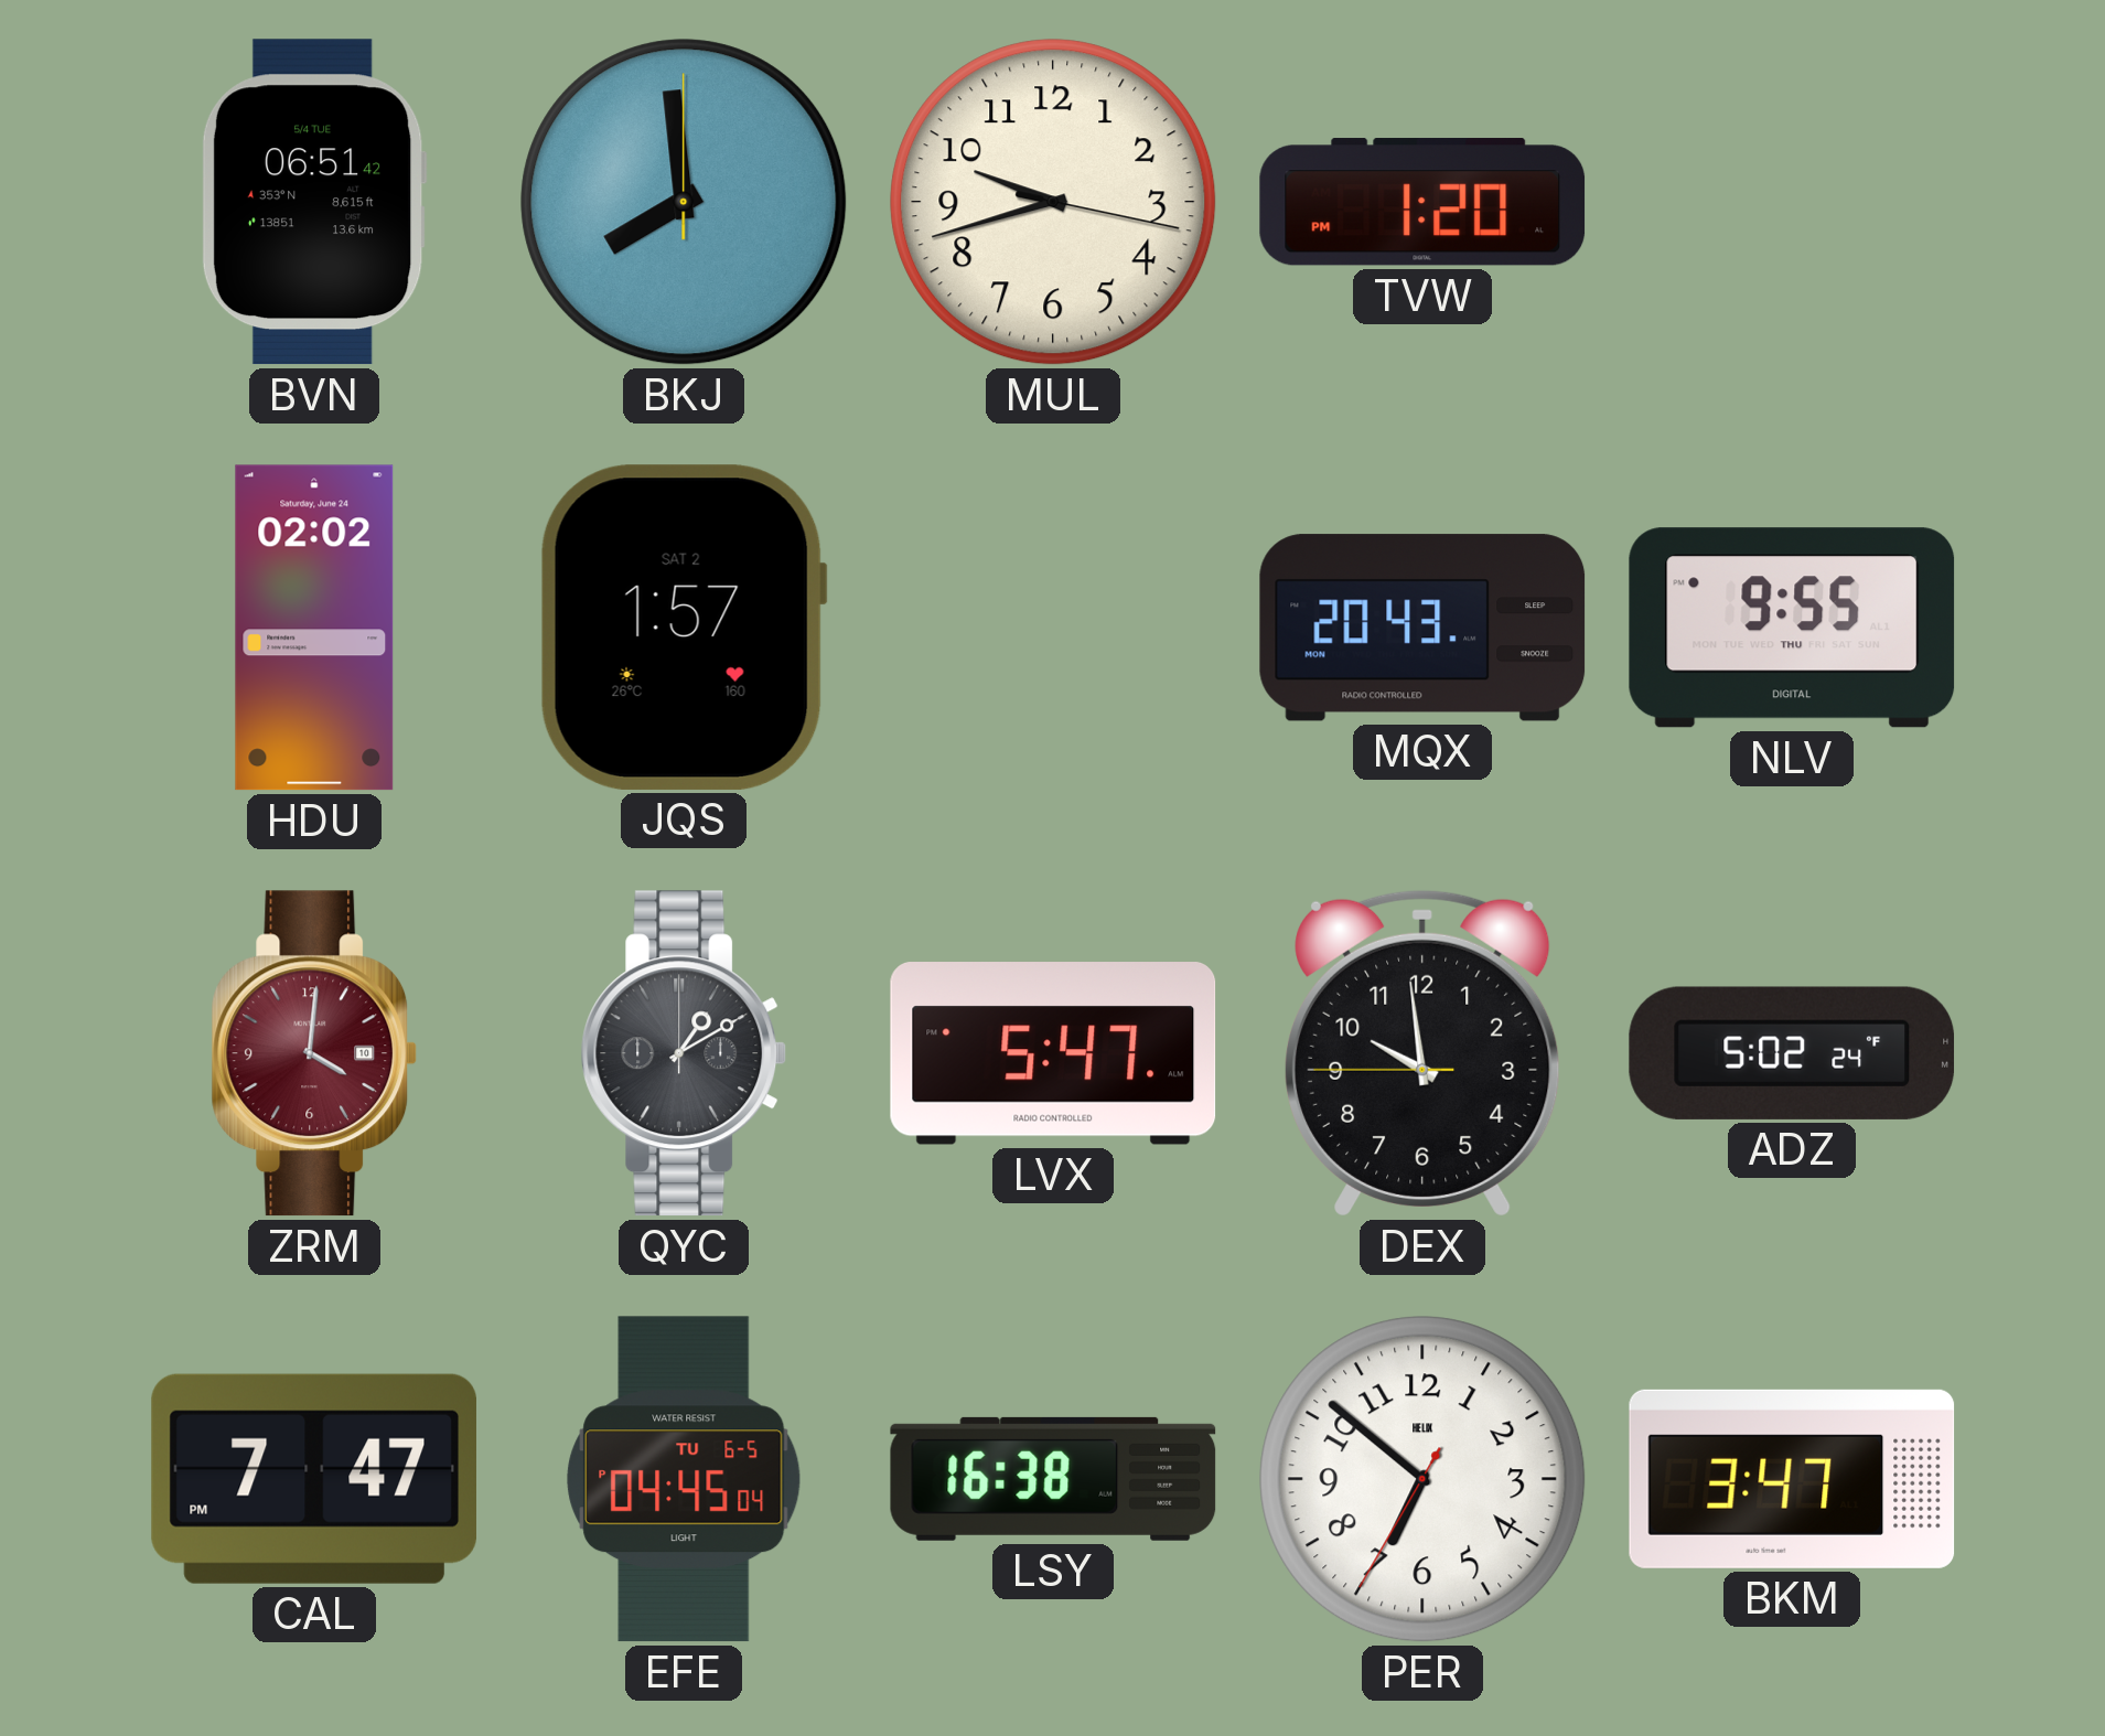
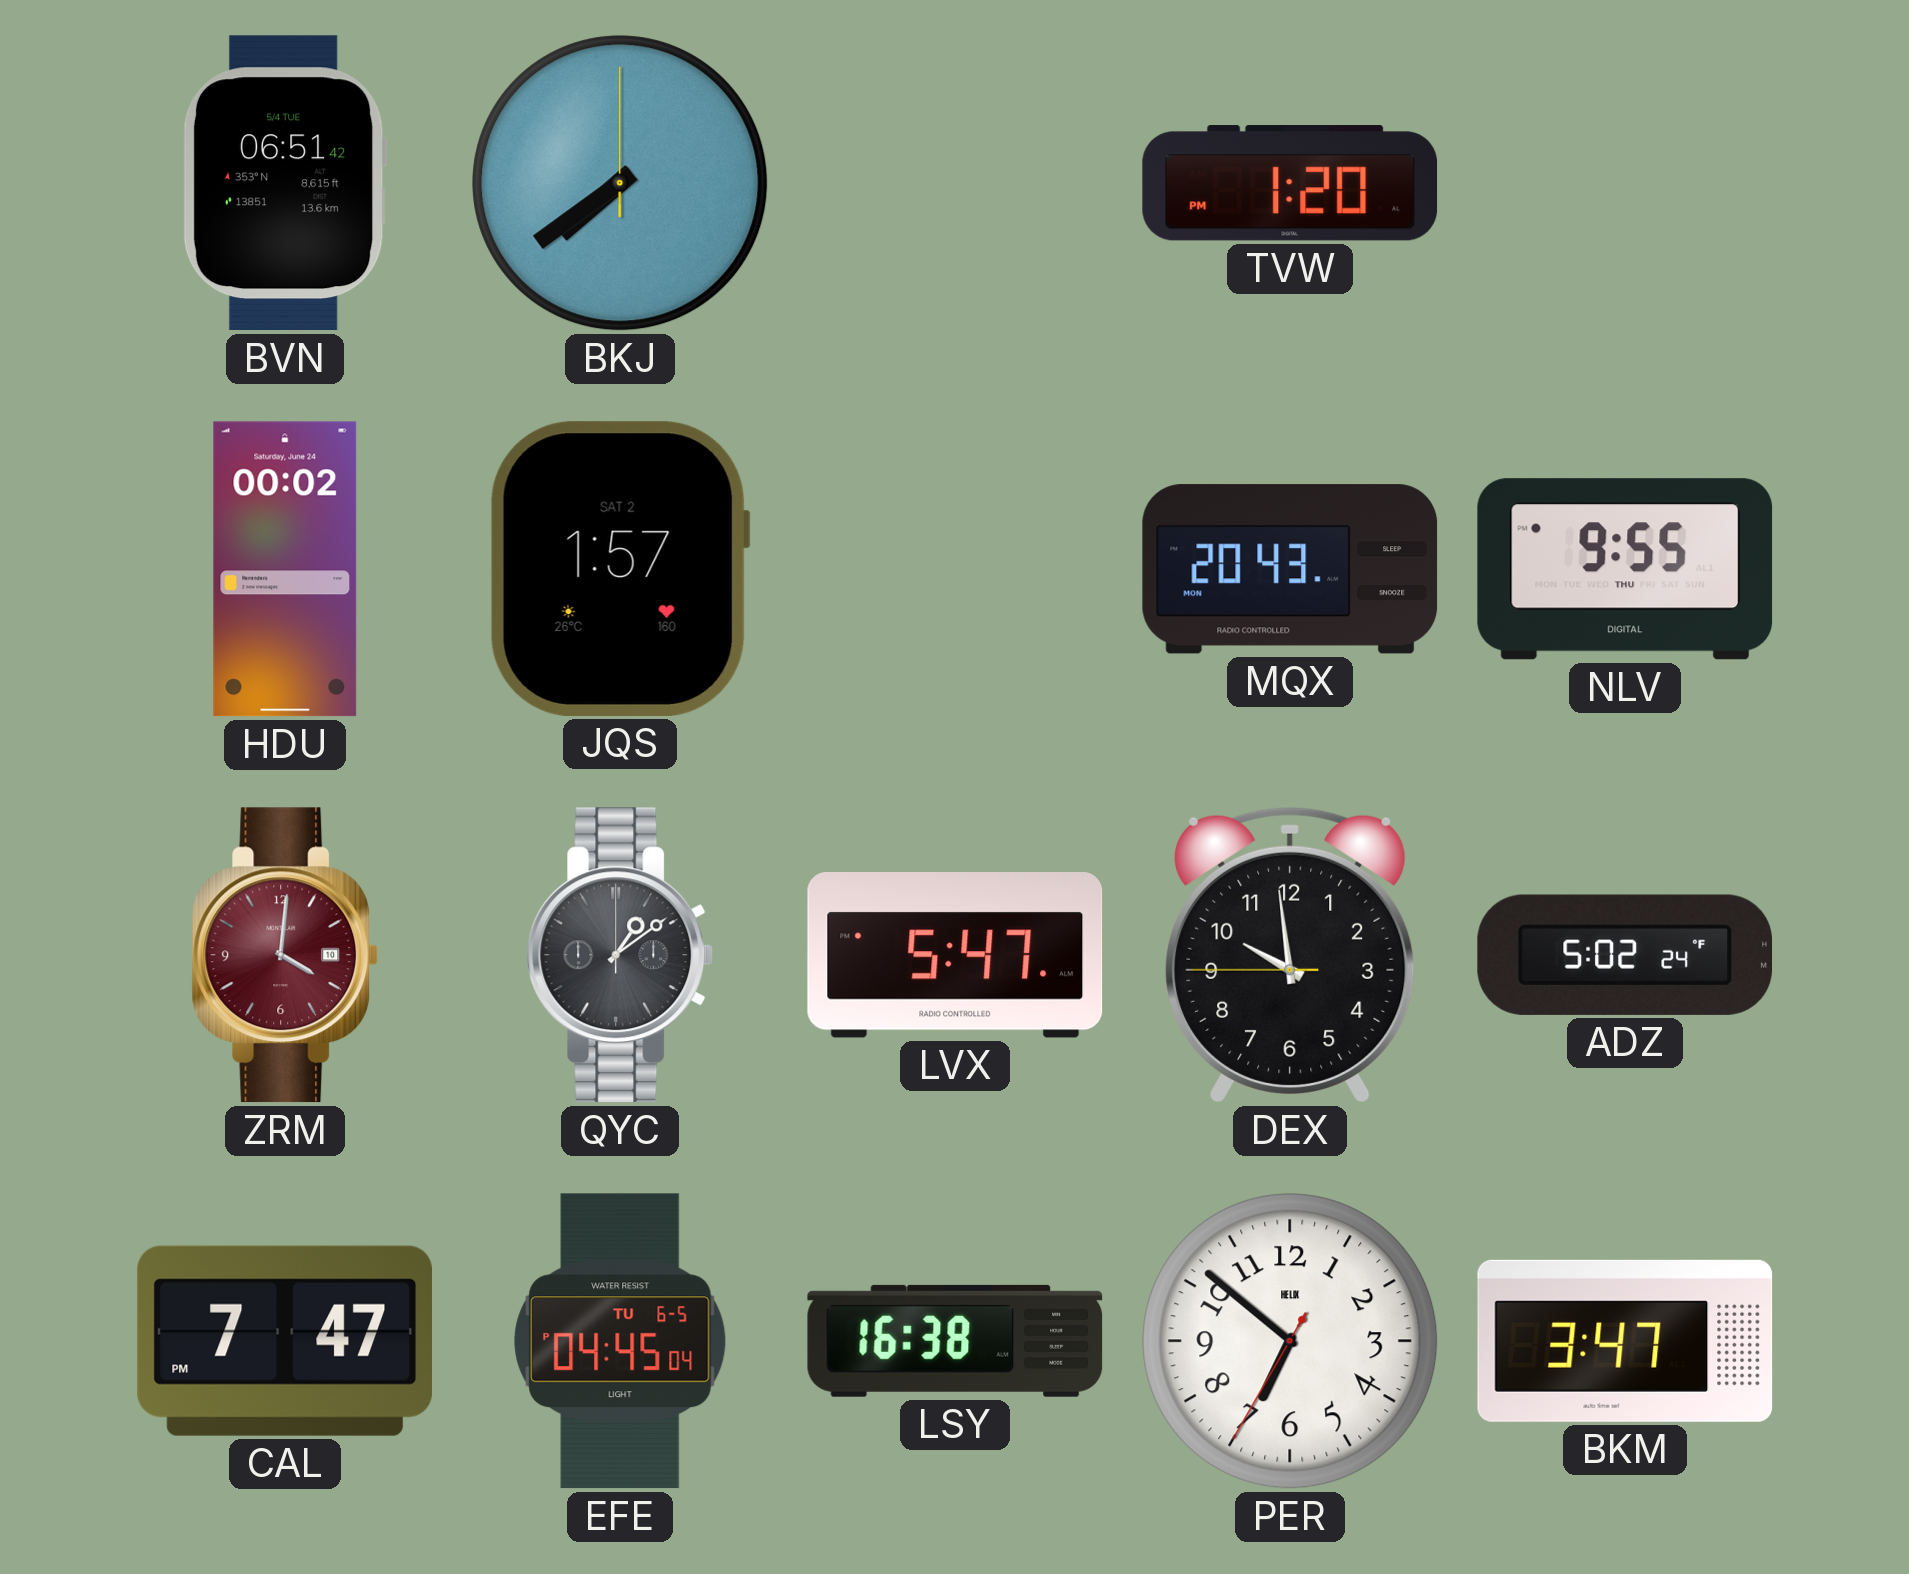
BKJ: 7:59 -> 7:39 (620, 183)
MUL: 9:42 -> none (1053, 202)
HDU: 02:02 -> 00:02 (285, 569)
QYC: 1:10 -> 1:09 (620, 955)
